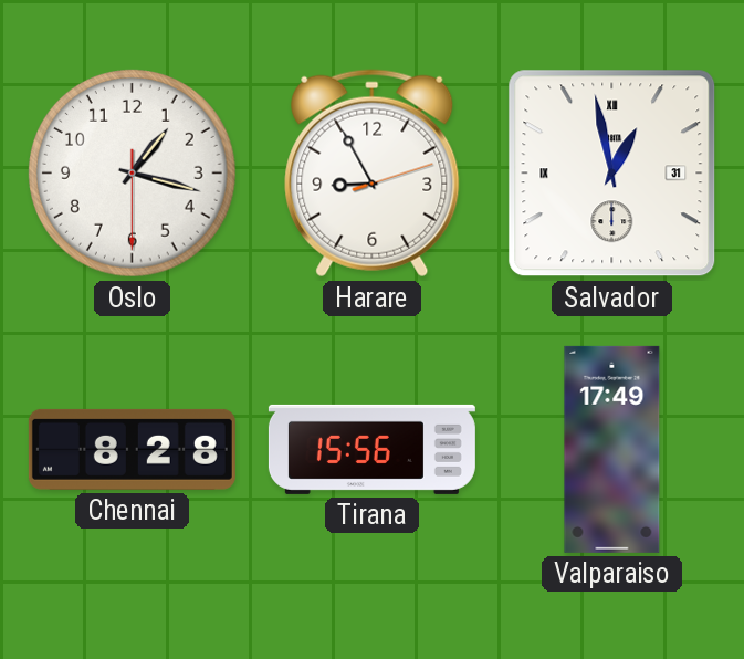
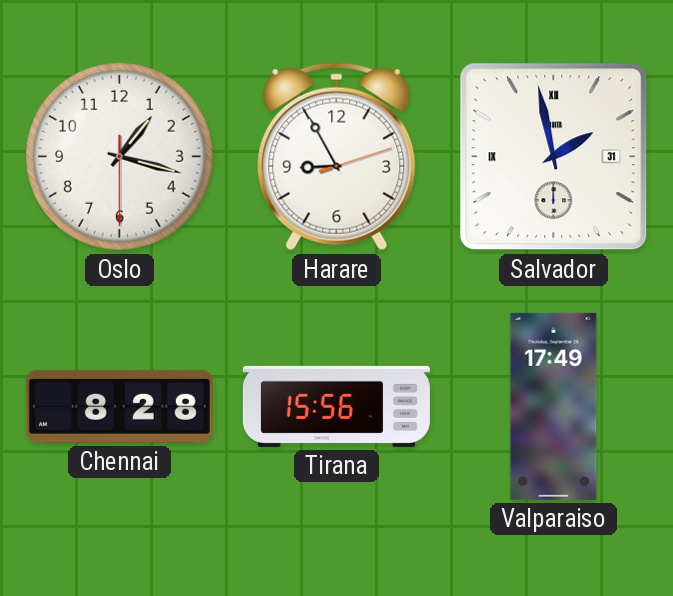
Salvador: 12:58 -> 1:58 (554, 157)
